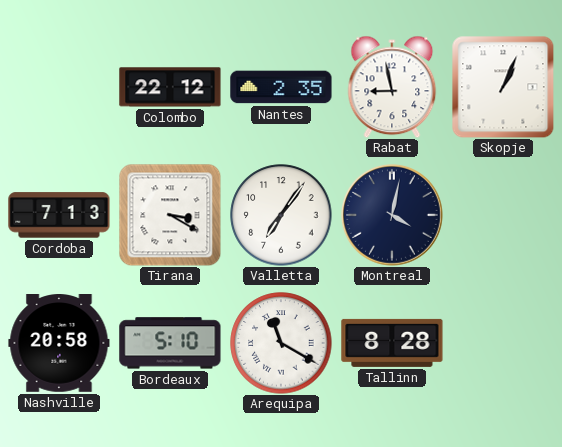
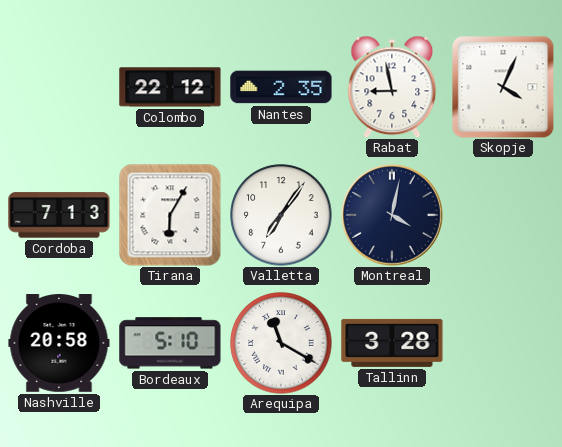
Skopje: 1:04 -> 4:04 (503, 87)
Tirana: 3:20 -> 6:05 (170, 215)
Tallinn: 8:28 -> 3:28 (392, 343)
